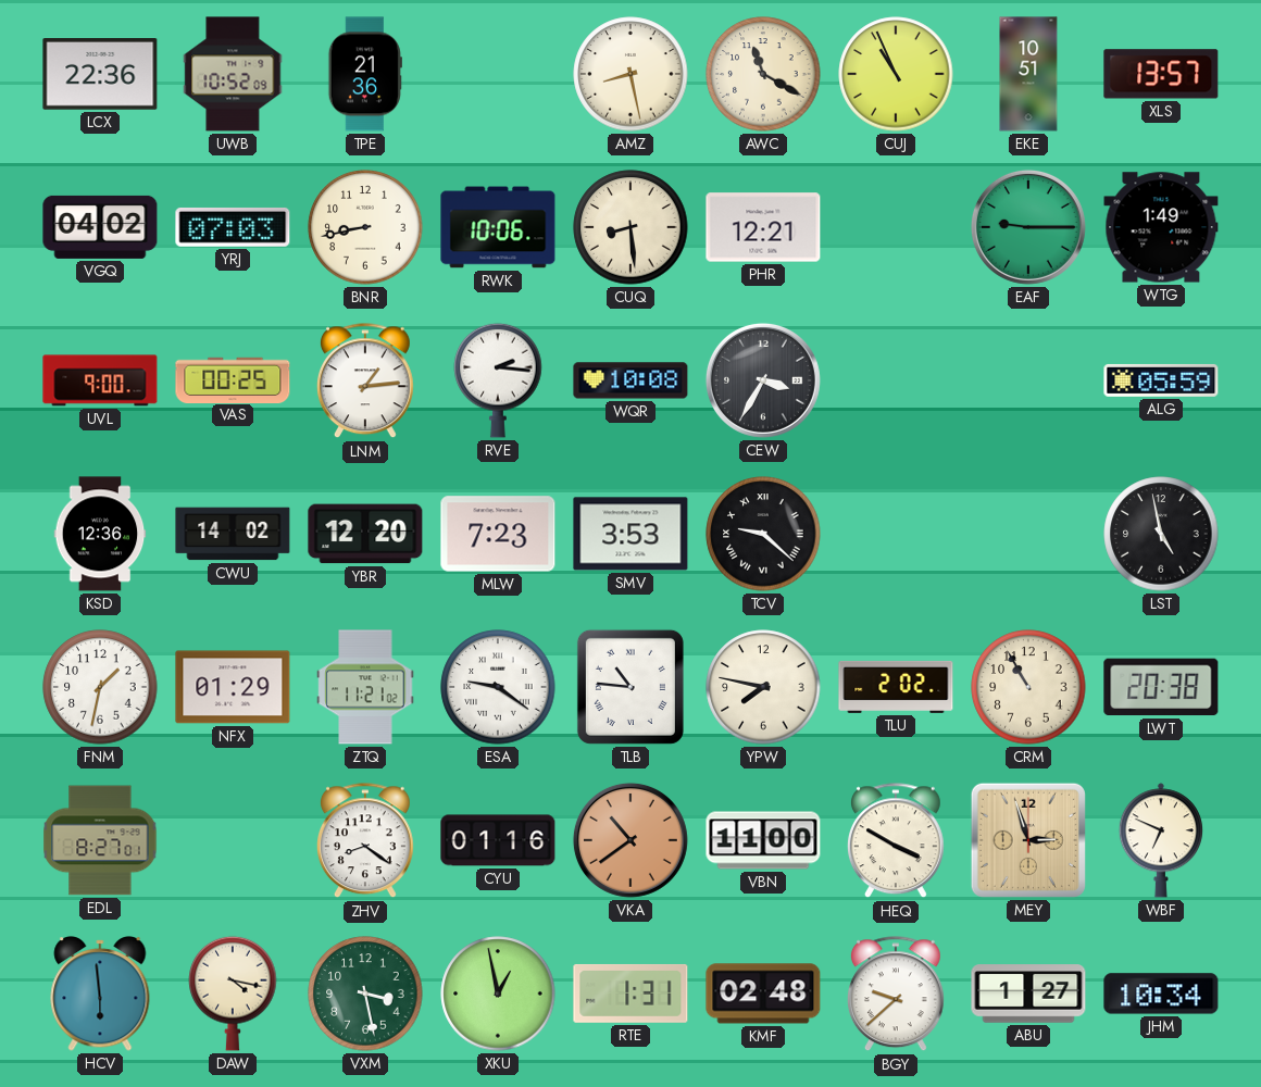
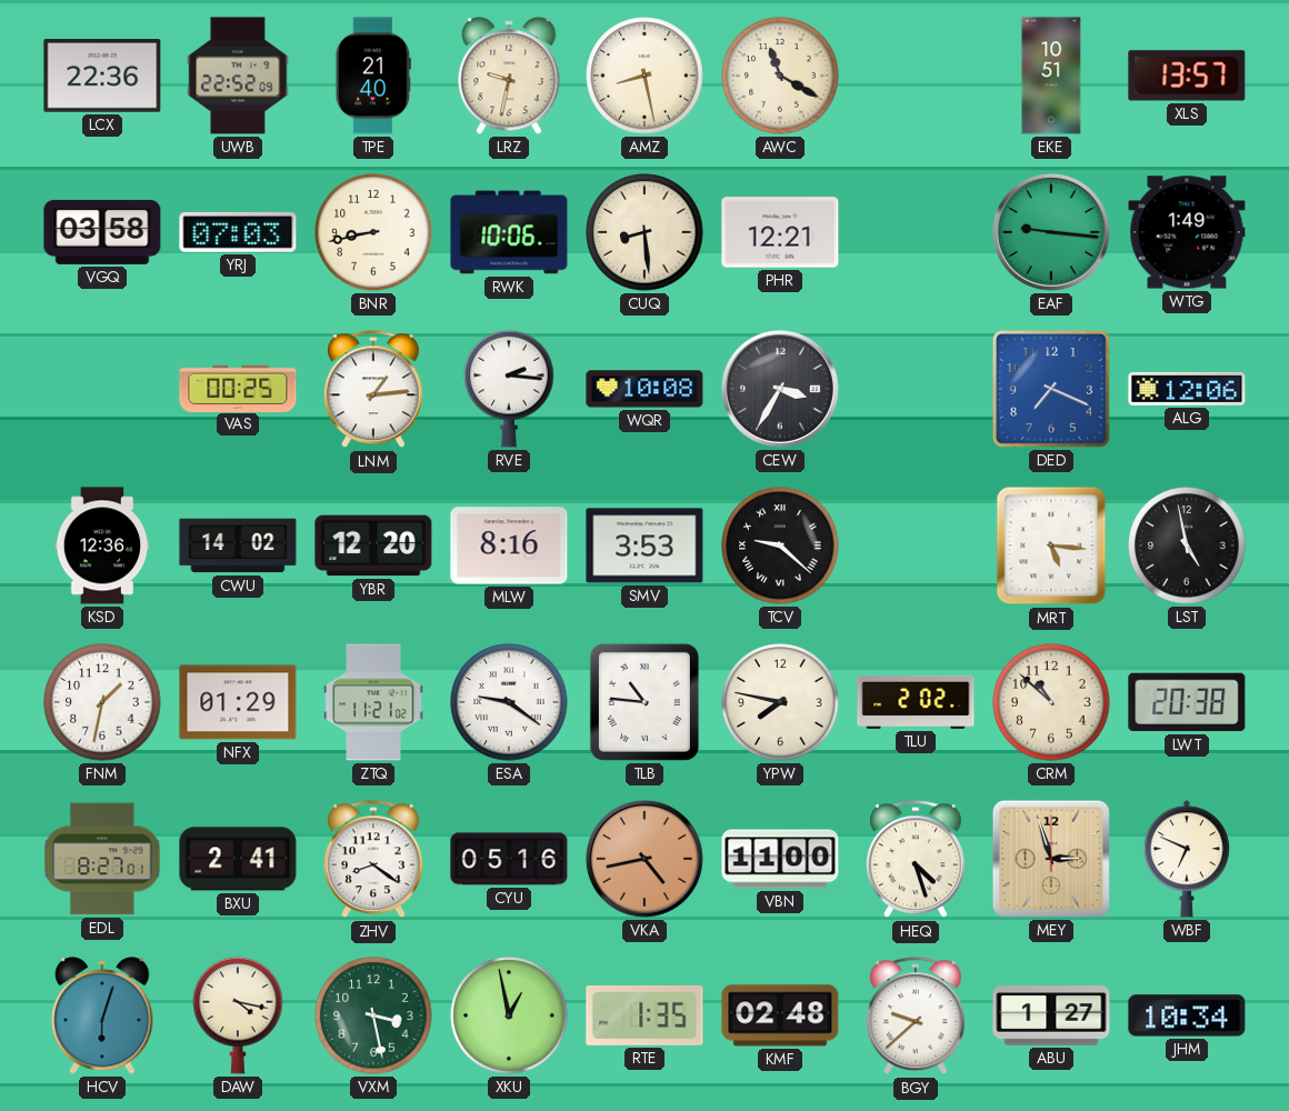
UWB: 10:52 -> 22:52 (238, 76)
TPE: 21:36 -> 21:40 (373, 76)
LRZ: none -> 9:32 (509, 76)
CUJ: 10:56 -> none (896, 74)
VGQ: 04:02 -> 03:58 (102, 232)
EAF: 9:15 -> 9:16 (1051, 232)
UVL: 9:00 -> none (100, 380)
DED: none -> 7:19 (1051, 389)
ALG: 05:59 -> 12:06 (1187, 389)
MLW: 7:23 -> 8:16 (509, 546)
MRT: none -> 5:16 (1051, 546)
CRM: 10:55 -> 10:52 (1051, 702)
BXU: none -> 2:41 (238, 859)
CYU: 01:16 -> 05:16 (509, 859)
VKA: 10:39 -> 4:43 (644, 859)
HEQ: 3:50 -> 4:27 (916, 860)
HCV: 5:59 -> 6:03 (102, 1015)
RTE: 1:31 -> 1:35 (644, 1015)
